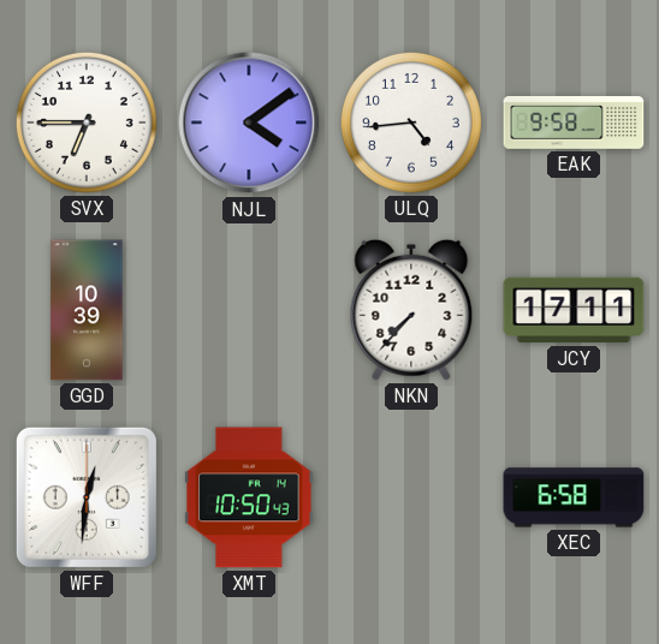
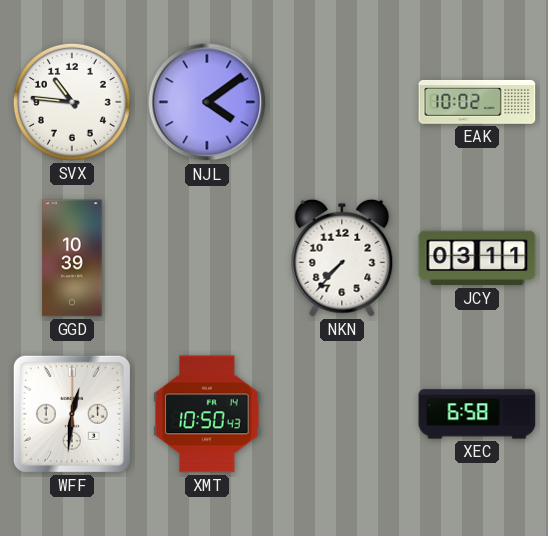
SVX: 6:45 -> 10:46 (72, 102)
ULQ: 4:44 -> none (411, 123)
EAK: 9:58 -> 10:02 (477, 102)
JCY: 17:11 -> 03:11 (477, 258)
